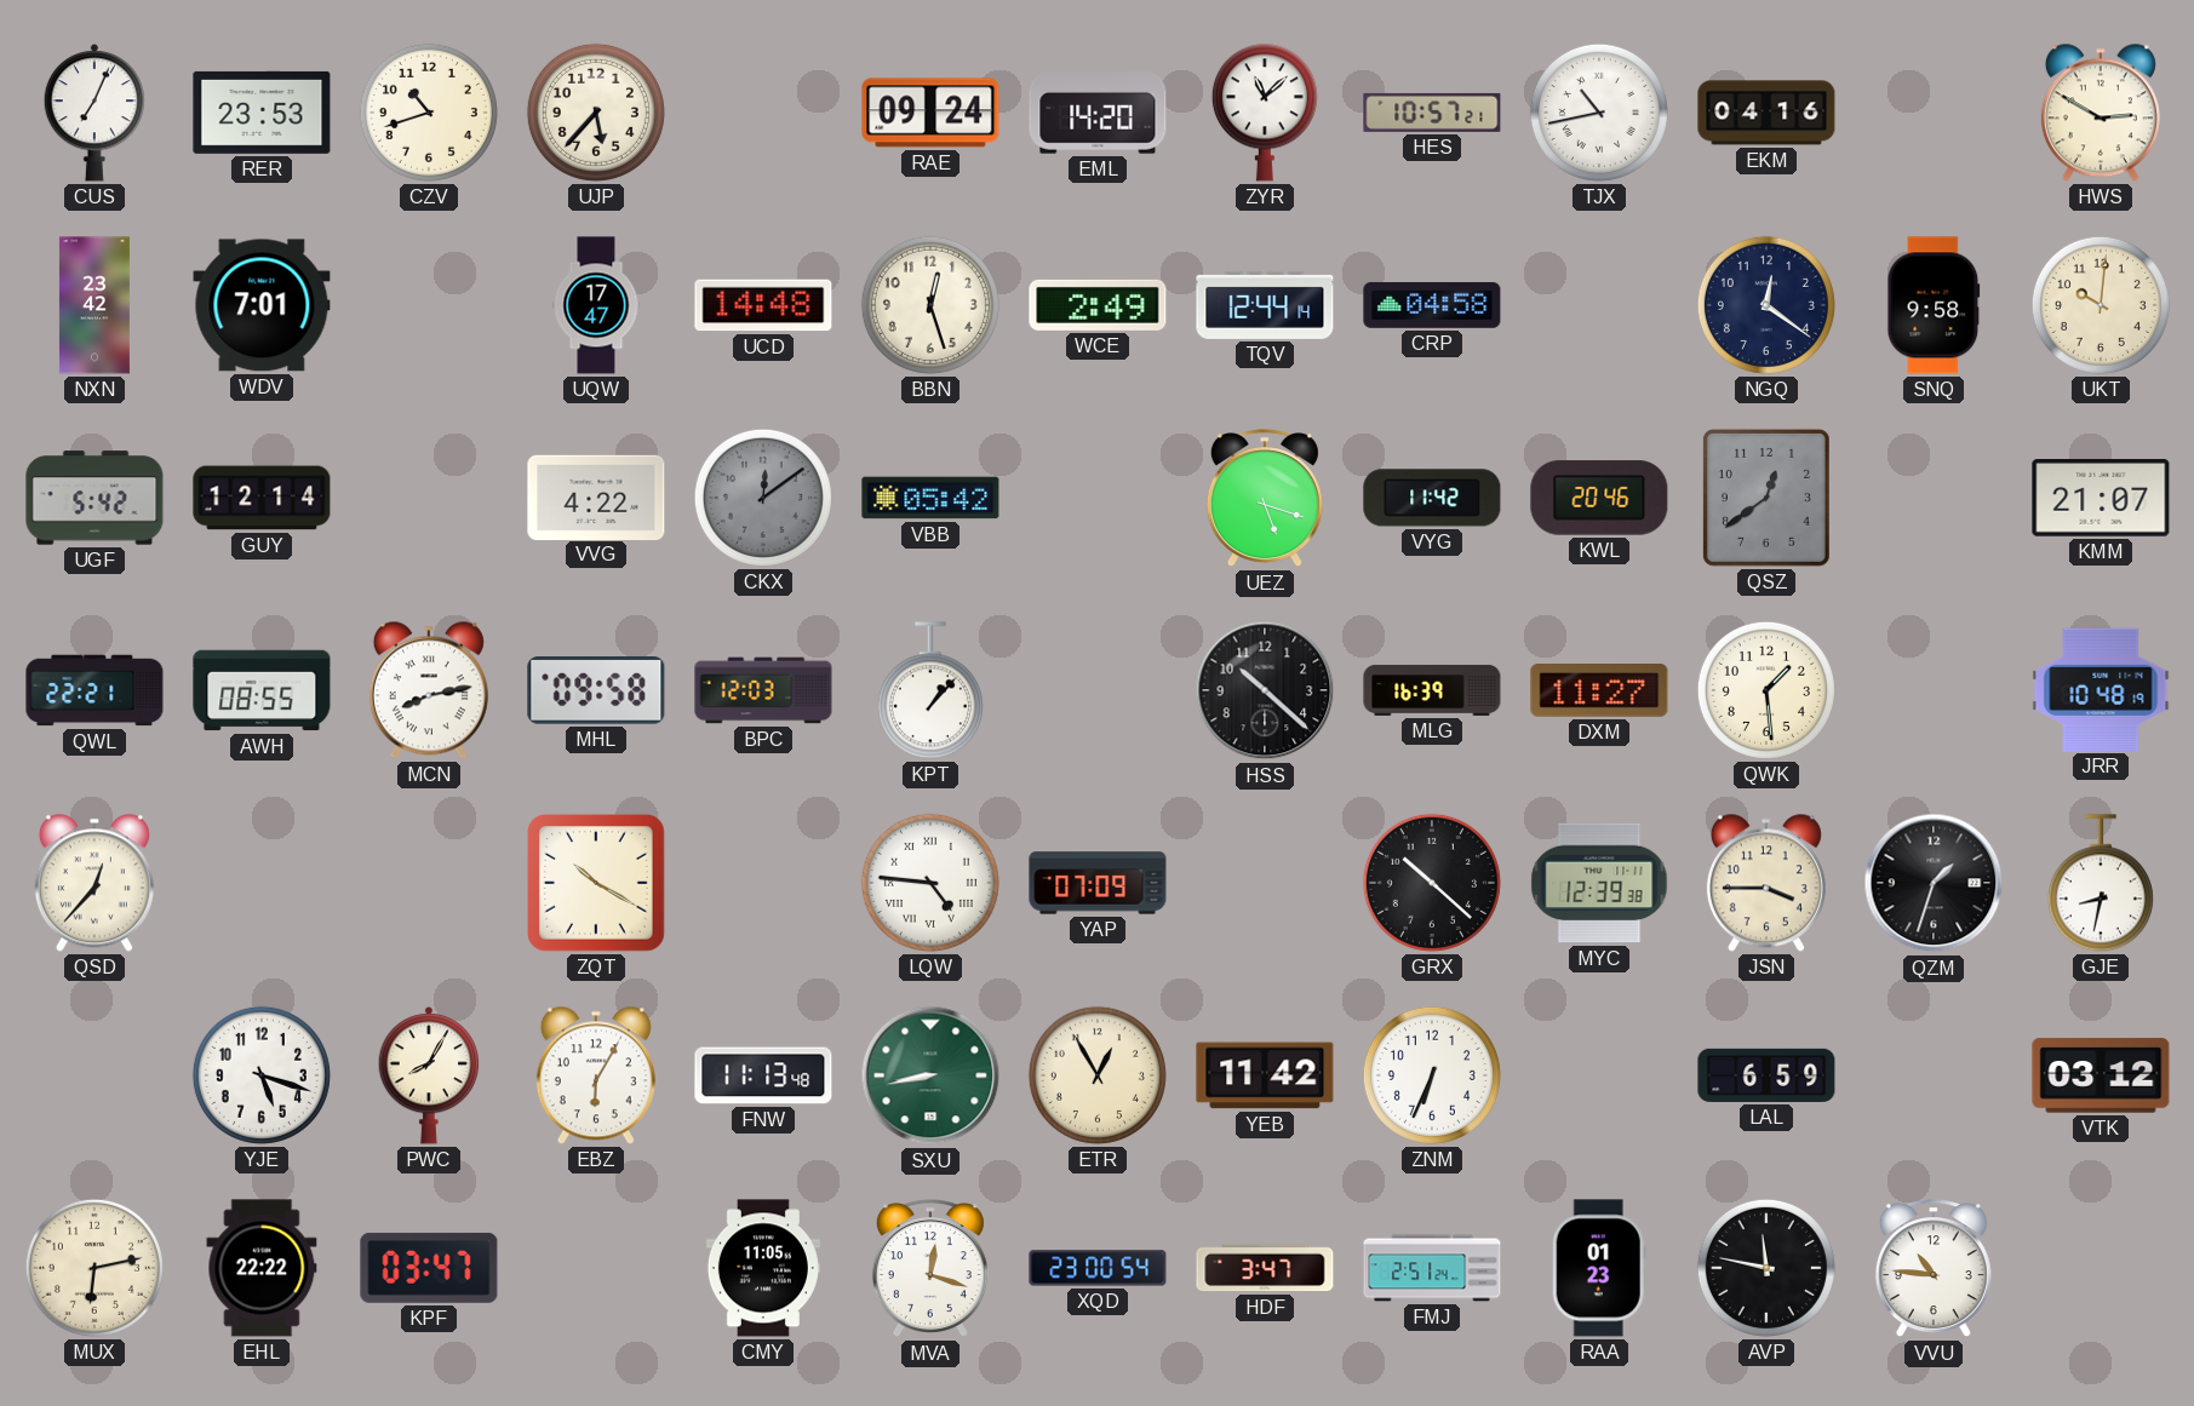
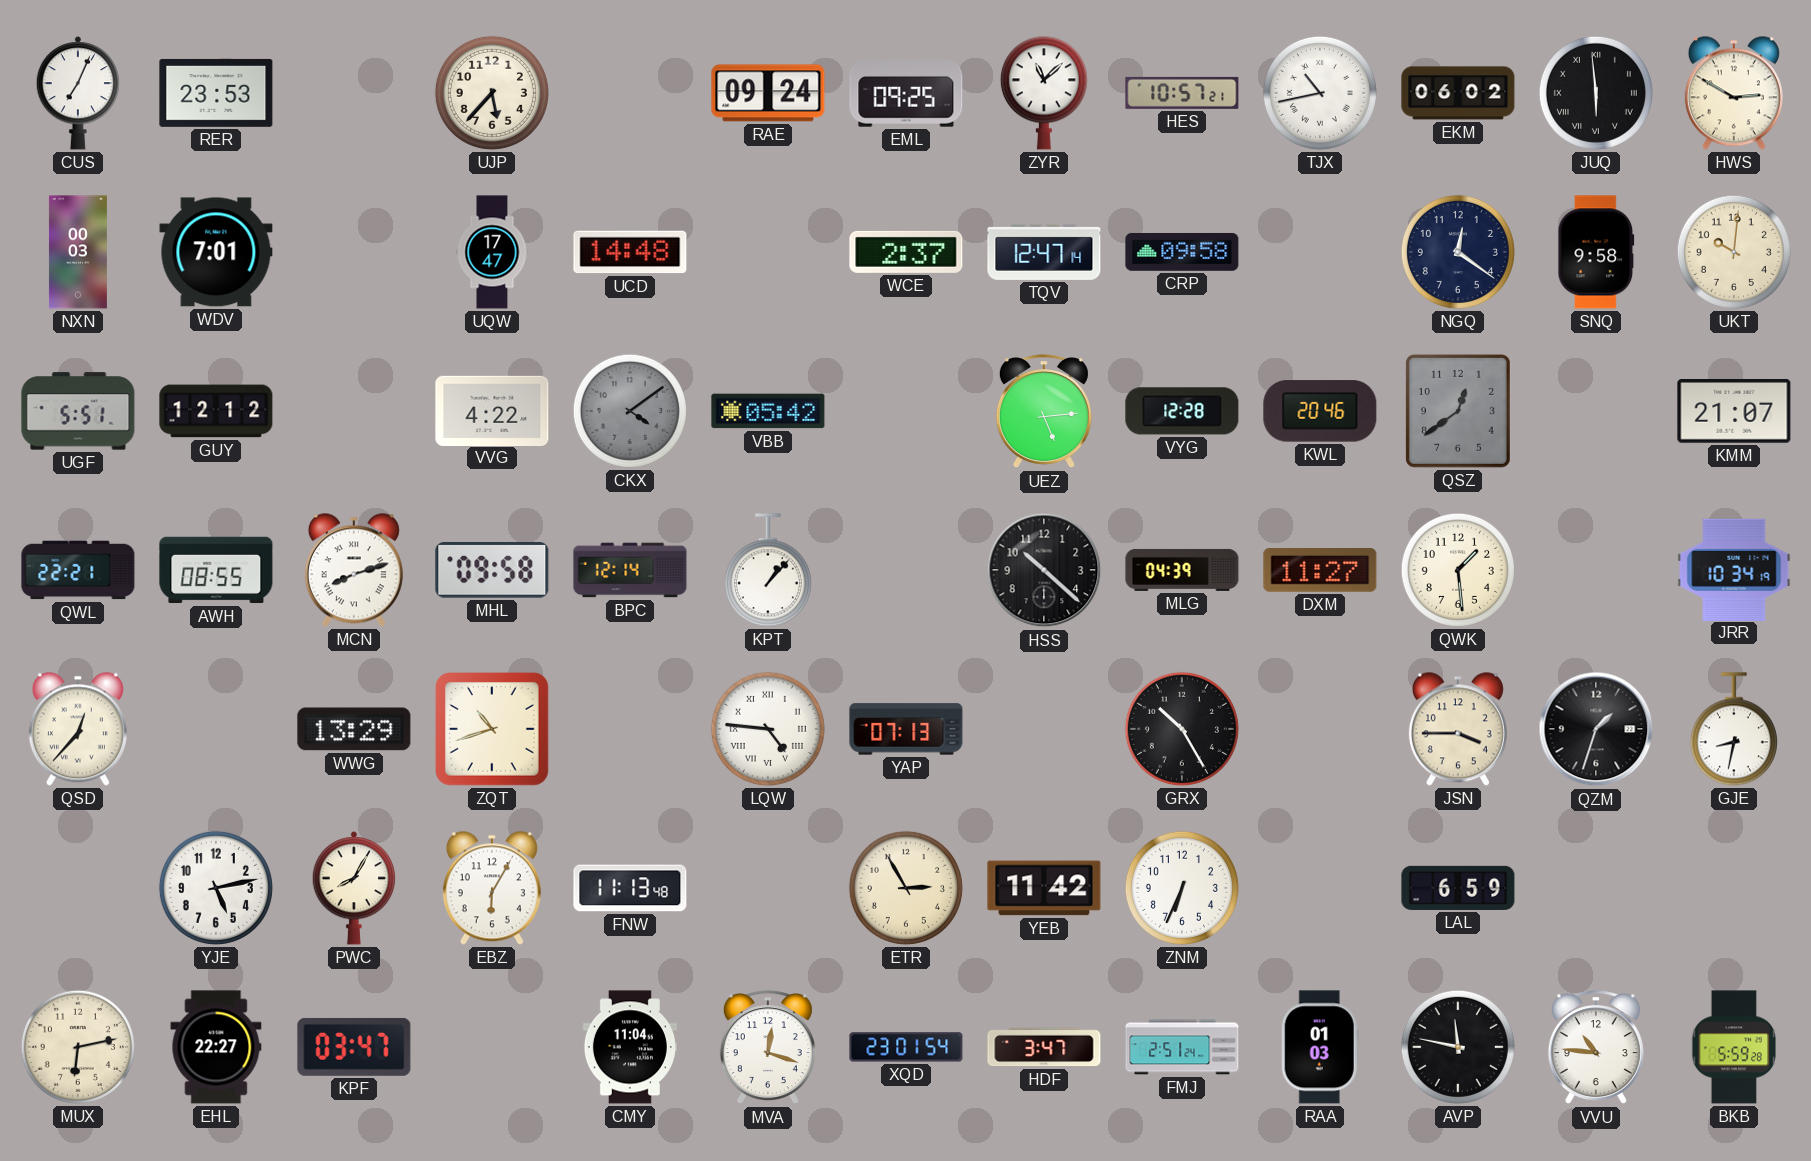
CZV: 10:42 -> none (429, 113)
EML: 14:20 -> 09:25 (906, 93)
EKM: 04:16 -> 06:02 (1458, 93)
JUQ: none -> 5:59 (1596, 93)
NXN: 23:42 -> 00:03 (78, 252)
BBN: 12:27 -> none (930, 305)
WCE: 2:49 -> 2:37 (906, 252)
TQV: 12:44 -> 12:47 (1044, 252)
CRP: 04:58 -> 09:58 (1182, 252)
UGF: 5:42 -> 5:51 (78, 411)
GUY: 12:14 -> 12:12 (216, 411)
CKX: 12:09 -> 4:09 (630, 411)
UEZ: 5:18 -> 5:14 (1044, 412)
VYG: 11:42 -> 12:28 (1182, 411)
MCN: 8:13 -> 8:12 (354, 570)
BPC: 12:03 -> 12:14 (630, 570)
MLG: 16:39 -> 04:39 (1182, 570)
JRR: 10:48 -> 10:34 (1734, 569)
WWG: none -> 13:29 (354, 729)
ZQT: 10:20 -> 10:42 (493, 730)
YAP: 07:09 -> 07:13 (906, 729)
GRX: 10:22 -> 10:25 (1182, 729)
MYC: 12:39 -> none (1599, 883)
YJE: 5:18 -> 5:13 (216, 888)
SXU: 8:43 -> none (930, 1075)
ETR: 12:55 -> 2:55 (906, 888)
VTK: 03:12 -> none (2101, 1075)
EHL: 22:22 -> 22:27 (216, 1047)
CMY: 11:05 -> 11:04 (630, 1047)
XQD: 23:00 -> 23:01 (906, 1047)
RAA: 01:23 -> 01:03 (1320, 1047)
BKB: none -> 5:59 (1734, 1047)
